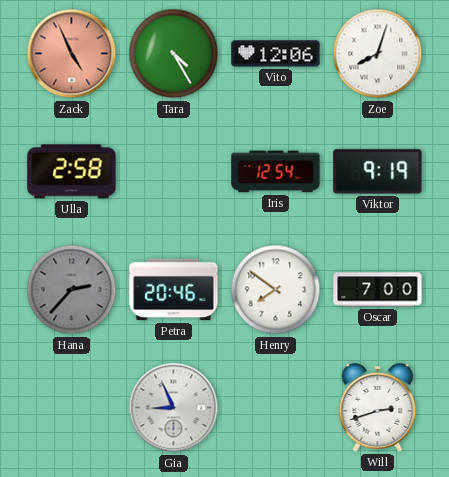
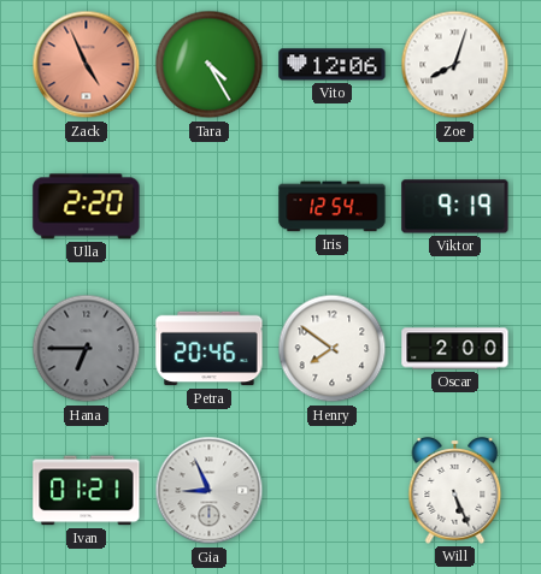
Ulla: 2:58 -> 2:20 (87, 207)
Hana: 2:37 -> 6:45 (87, 349)
Oscar: 7:00 -> 2:00 (455, 349)
Ivan: none -> 01:21 (87, 491)
Will: 2:42 -> 5:26 (455, 491)
